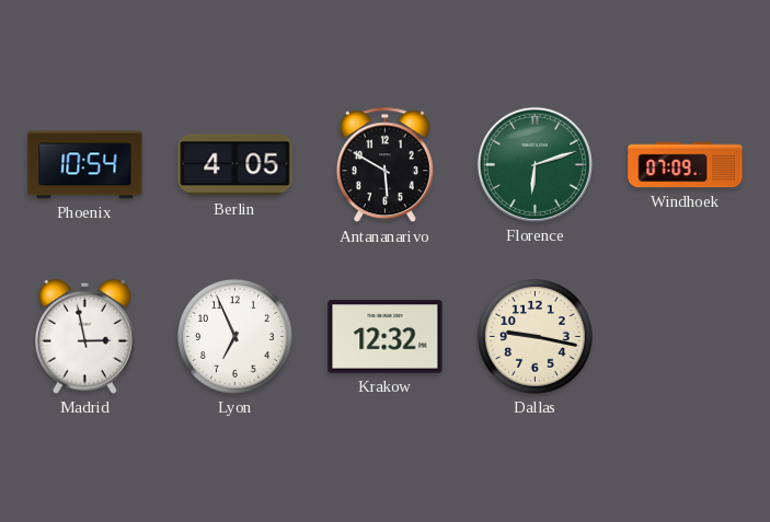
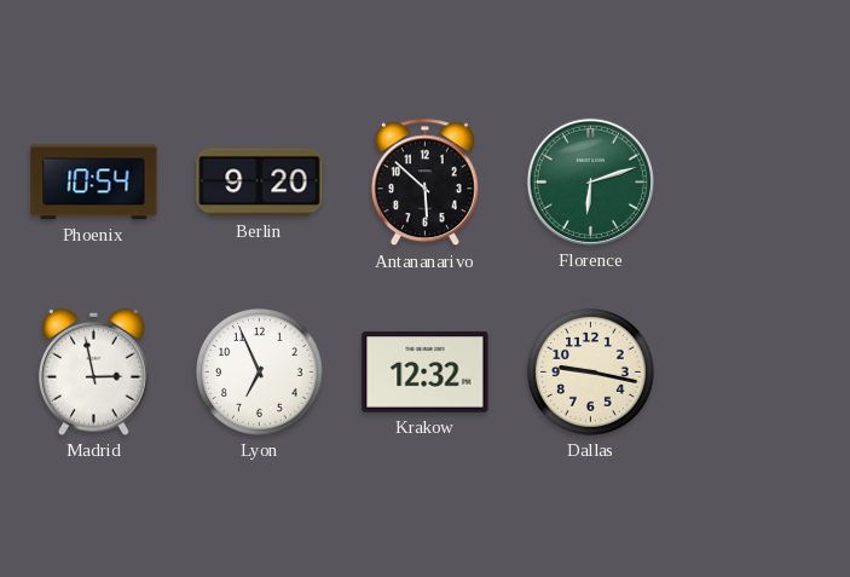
Berlin: 4:05 -> 9:20 (260, 183)
Antananarivo: 5:50 -> 5:52 (424, 183)
Windhoek: 07:09 -> none (686, 165)
